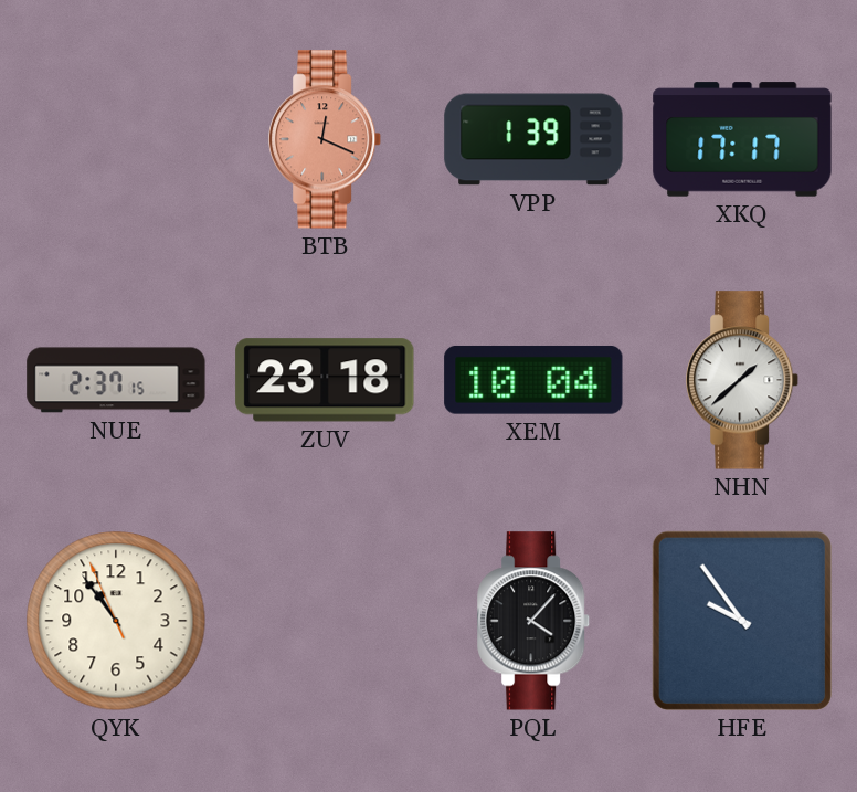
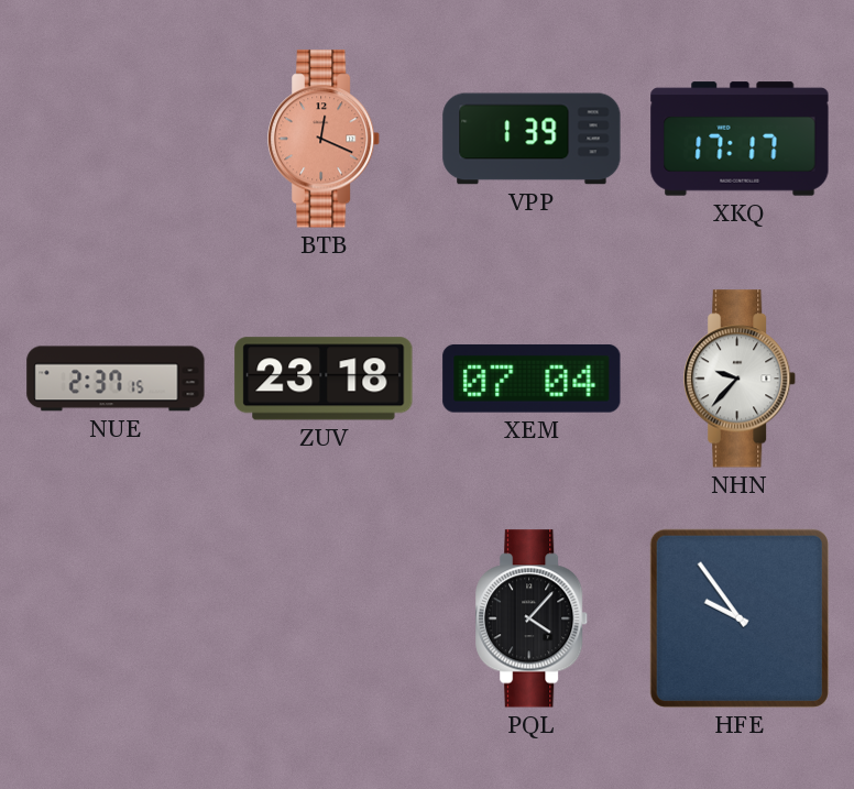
XEM: 10:04 -> 07:04 (532, 379)
NHN: 1:38 -> 9:37 (741, 379)
QYK: 10:53 -> none (116, 621)
